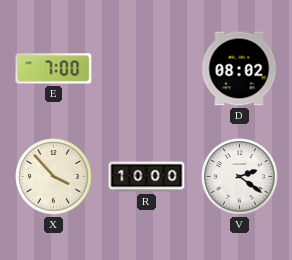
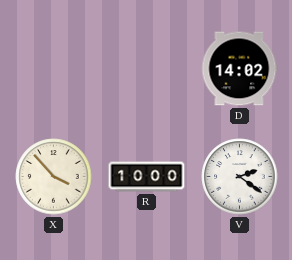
E: 7:00 -> none (54, 69)
D: 08:02 -> 14:02 (239, 69)
